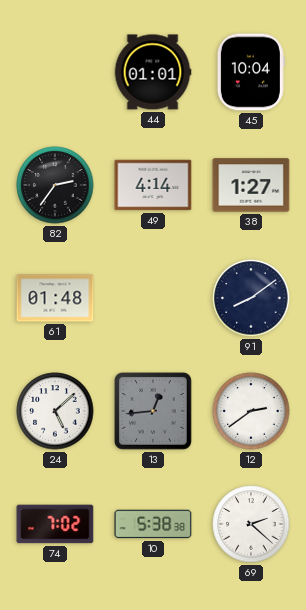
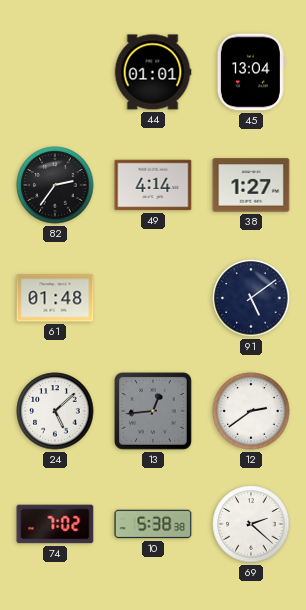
45: 10:04 -> 13:04 (251, 72)
91: 8:09 -> 5:09 (251, 298)
